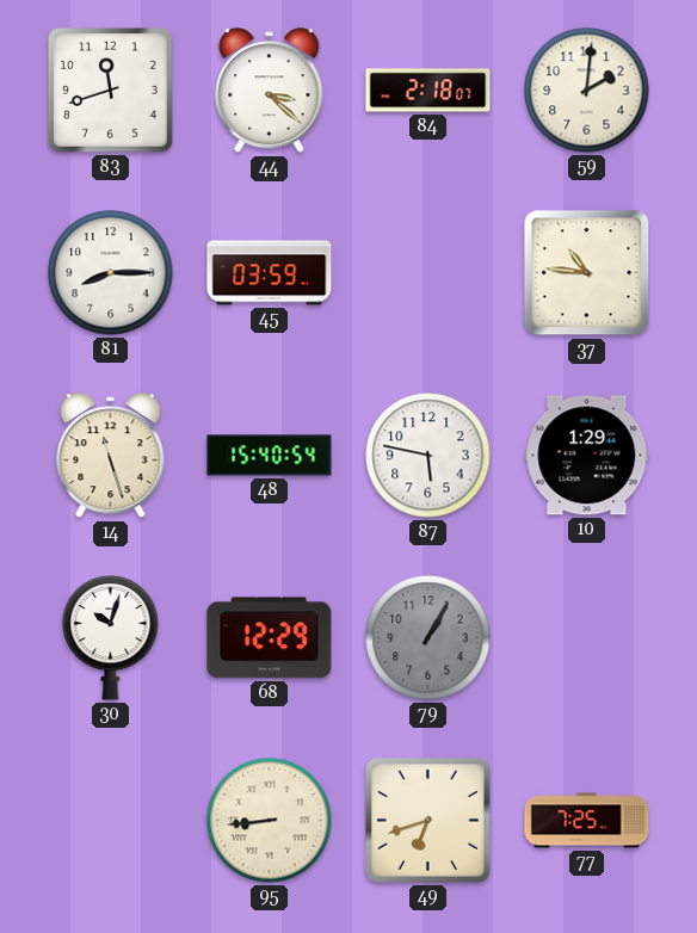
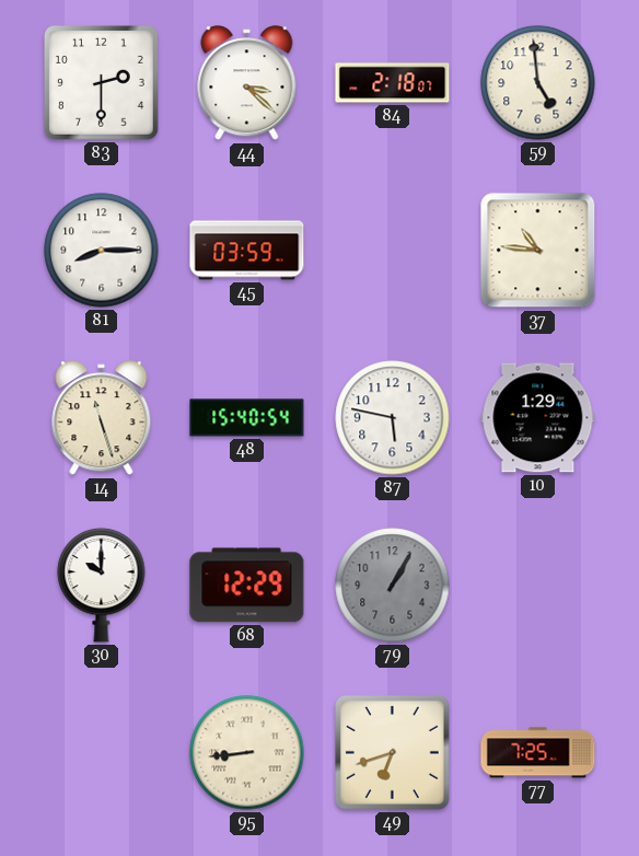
83: 11:42 -> 2:30 (101, 82)
59: 2:01 -> 4:59 (538, 83)
30: 10:03 -> 10:00 (102, 585)
